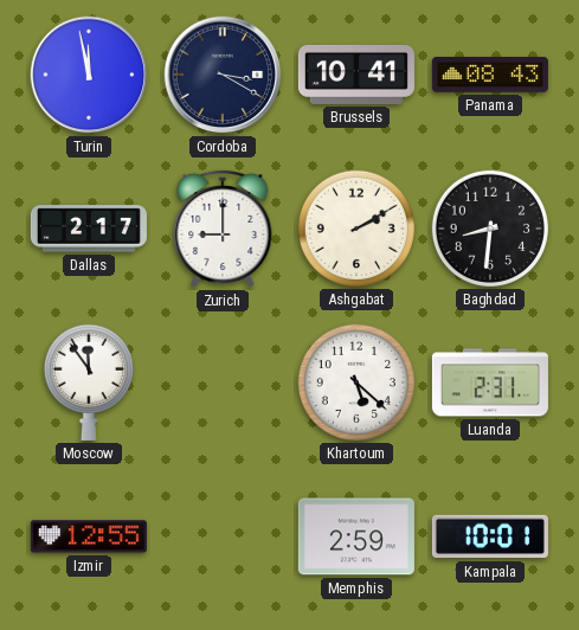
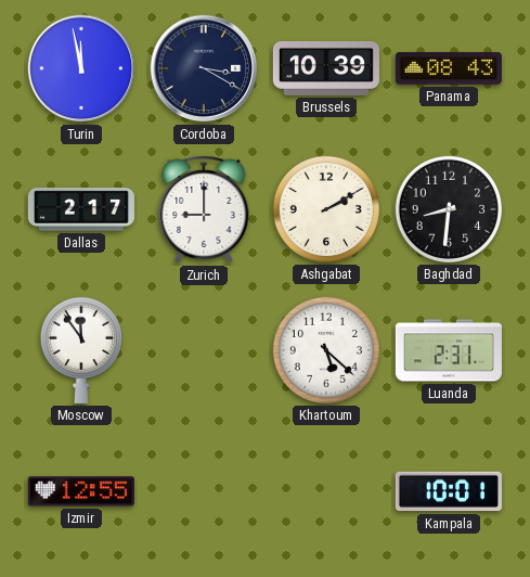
Brussels: 10:41 -> 10:39 (326, 68)
Memphis: 2:59 -> none (356, 536)
